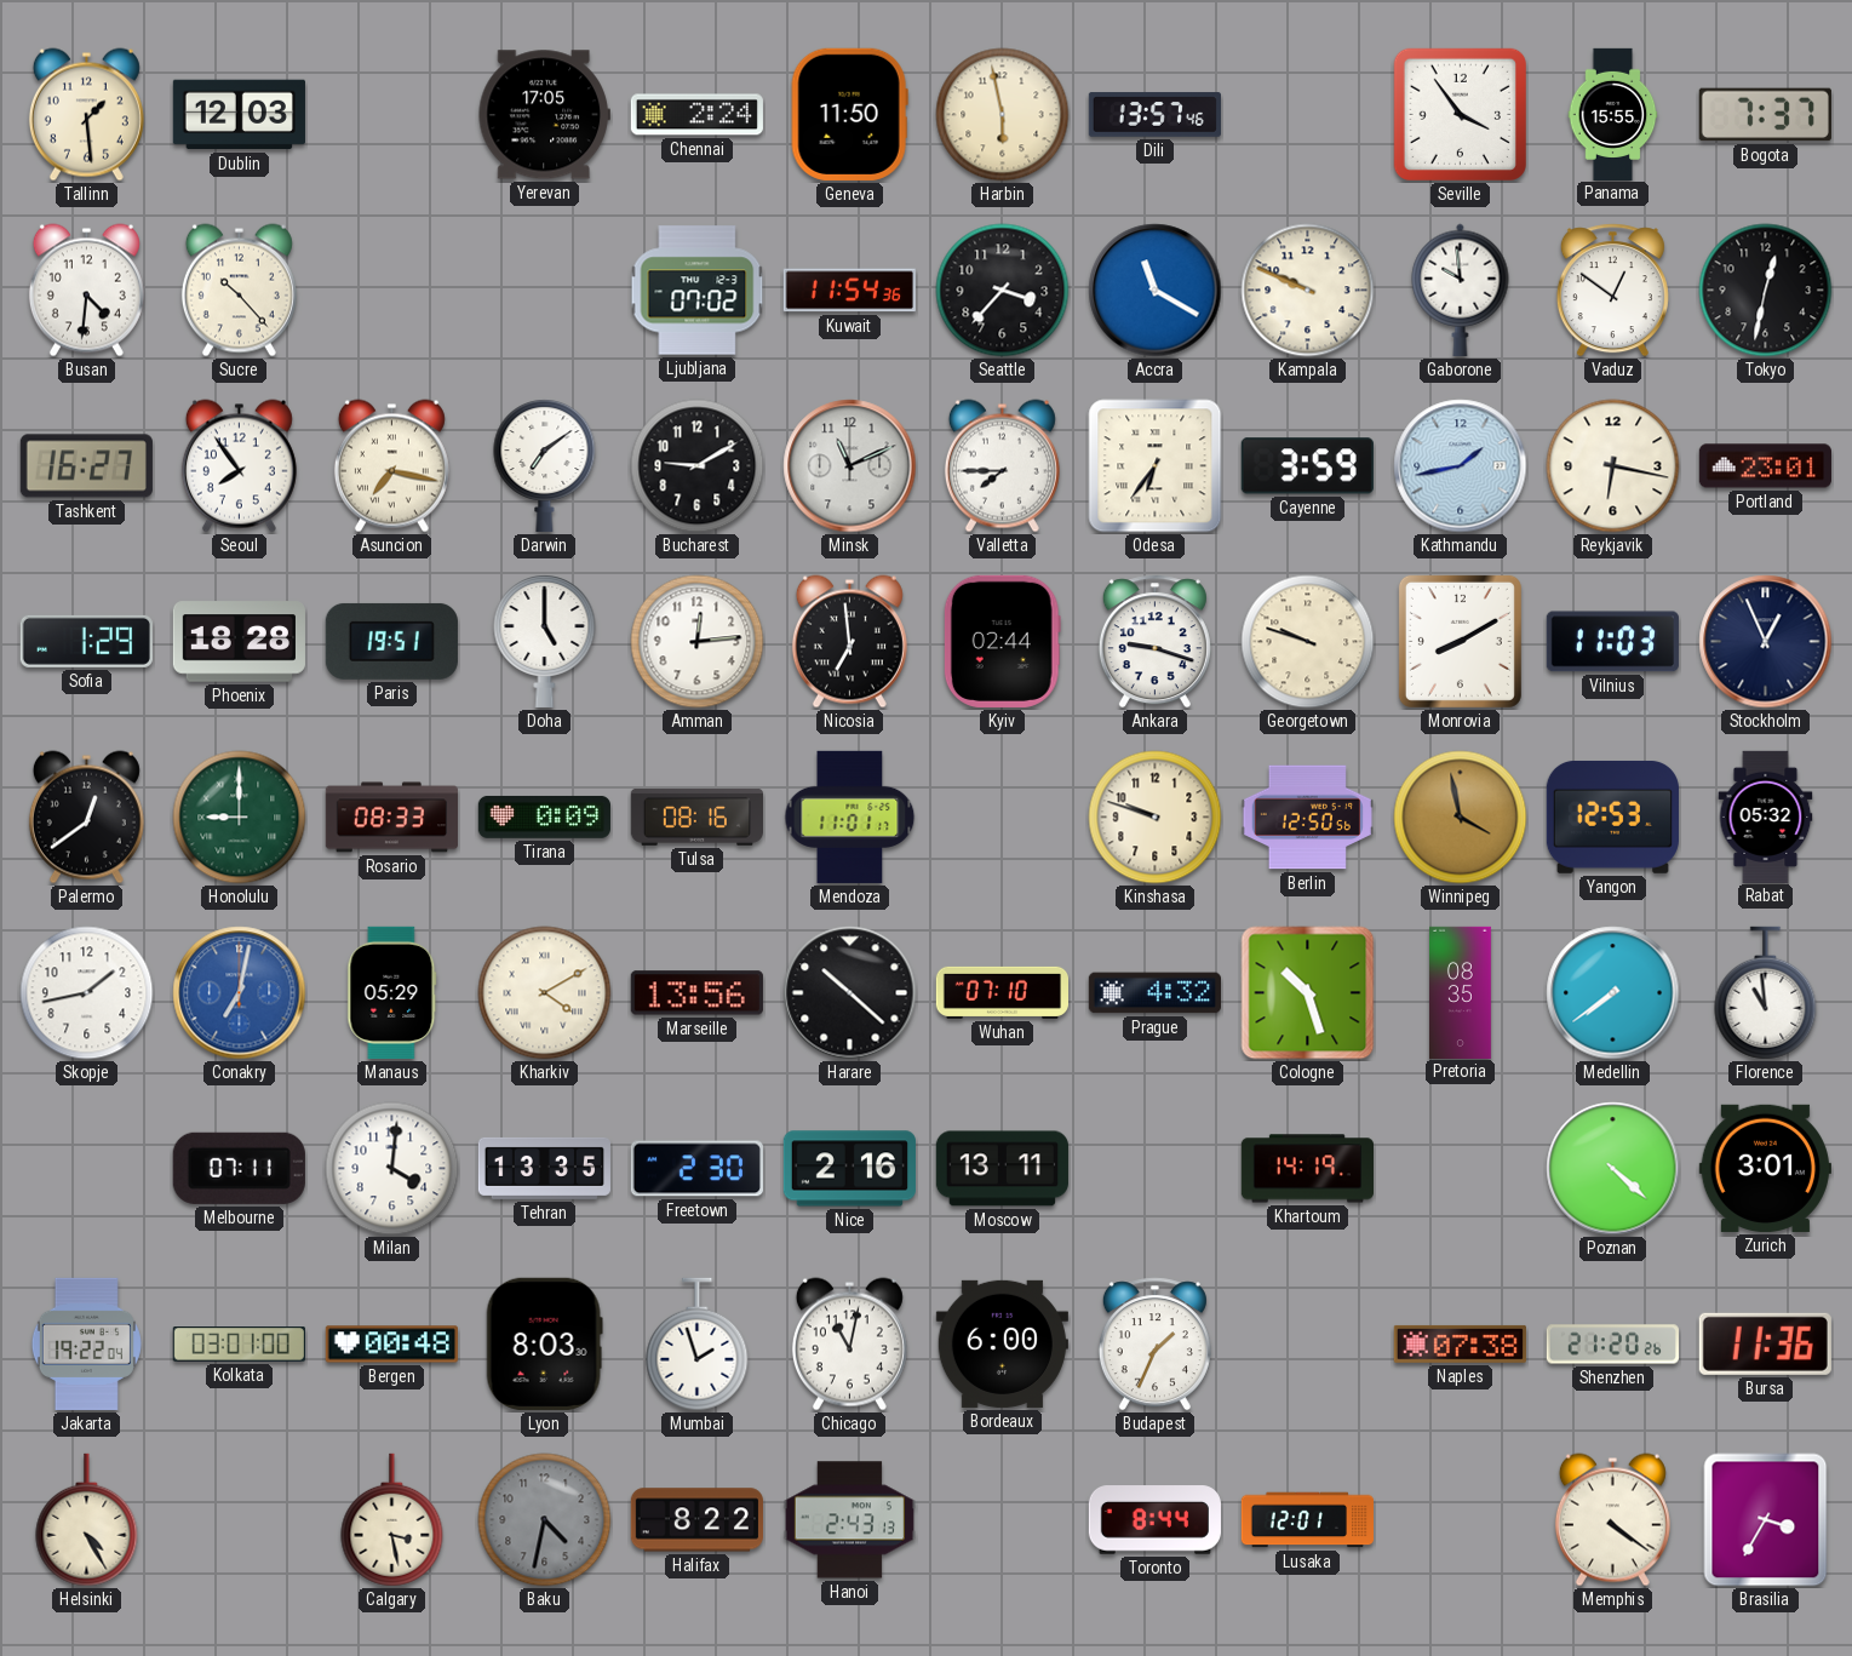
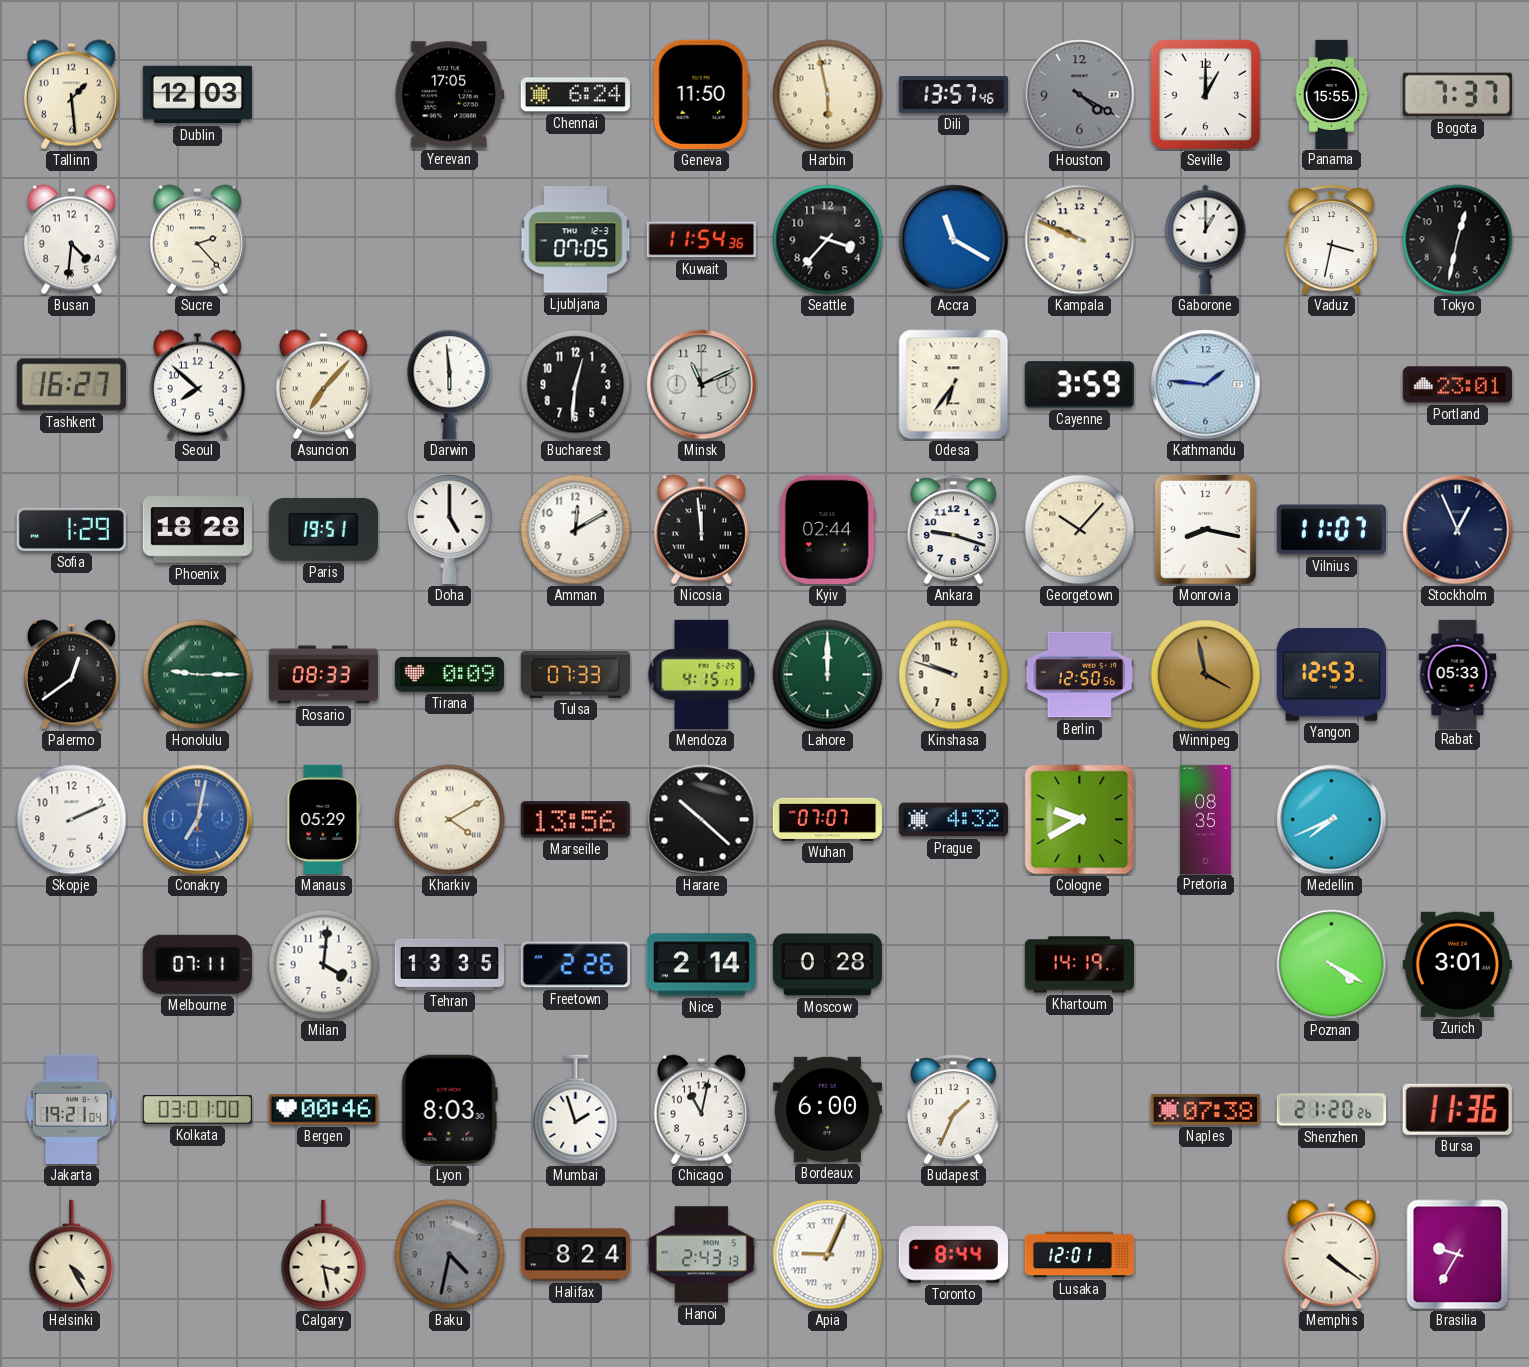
Chennai: 2:24 -> 6:24 (575, 95)
Houston: none -> 4:20 (1080, 95)
Seville: 3:54 -> 1:00 (1205, 94)
Sucre: 10:23 -> 2:23 (197, 240)
Ljubljana: 07:02 -> 07:05 (576, 240)
Gaborone: 9:59 -> 1:00 (1206, 239)
Vaduz: 12:51 -> 3:32 (1331, 240)
Seoul: 7:54 -> 7:52 (197, 385)
Asuncion: 7:17 -> 7:07 (323, 385)
Darwin: 7:09 -> 5:59 (450, 385)
Bucharest: 9:10 -> 12:31 (576, 385)
Valletta: 7:45 -> none (1002, 466)
Kathmandu: 1:43 -> 1:46 (1206, 385)
Reykjavik: 6:17 -> none (1613, 466)
Amman: 12:14 -> 12:10 (576, 530)
Nicosia: 6:59 -> 11:59 (701, 530)
Georgetown: 9:48 -> 10:07 (1080, 530)
Monrovia: 8:10 -> 8:17 (1205, 529)
Vilnius: 11:03 -> 11:07 (1331, 530)
Honolulu: 9:00 -> 9:15 (198, 675)
Tulsa: 08:16 -> 07:33 (575, 675)
Mendoza: 11:01 -> 4:15 (702, 674)
Lahore: none -> 12:00 (828, 675)
Rabat: 05:32 -> 05:33 (1458, 674)
Skopje: 1:43 -> 2:11 (72, 820)
Wuhan: 07:10 -> 07:07 (827, 819)
Cologne: 10:27 -> 9:40 (1080, 820)
Medellin: 7:39 -> 7:41 (1332, 820)
Florence: 10:59 -> none (1766, 993)
Freetown: 2:30 -> 2:26 (575, 965)
Nice: 2:16 -> 2:14 (701, 965)
Moscow: 13:11 -> 0:28 (827, 965)
Poznan: 4:22 -> 4:20 (1332, 965)
Jakarta: 19:22 -> 19:21 (71, 1109)
Bergen: 00:48 -> 00:46 (323, 1110)
Halifax: 8:22 -> 8:24 (575, 1255)
Apia: none -> 9:04 (828, 1255)
Brasilia: 3:35 -> 9:35 (1458, 1255)
